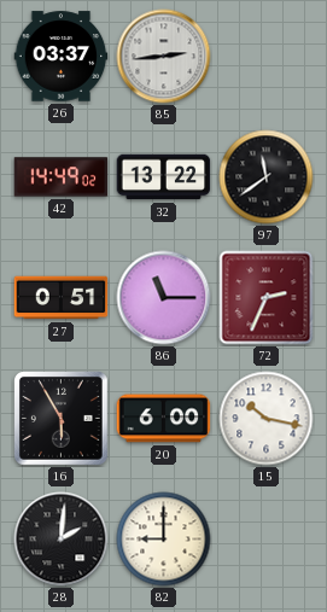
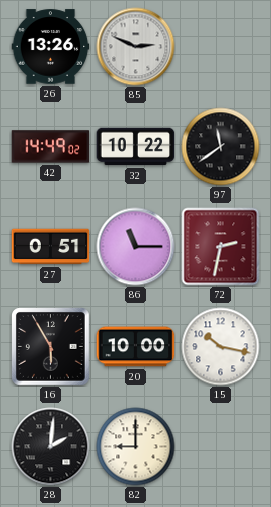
26: 03:37 -> 13:26 (51, 47)
85: 2:44 -> 2:49 (136, 47)
32: 13:22 -> 10:22 (136, 147)
72: 2:34 -> 2:32 (221, 247)
20: 6:00 -> 10:00 (136, 347)
